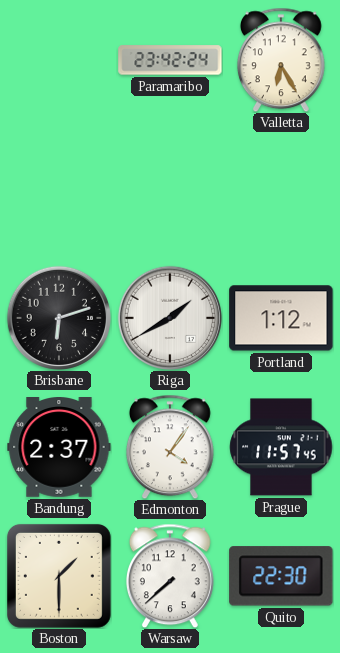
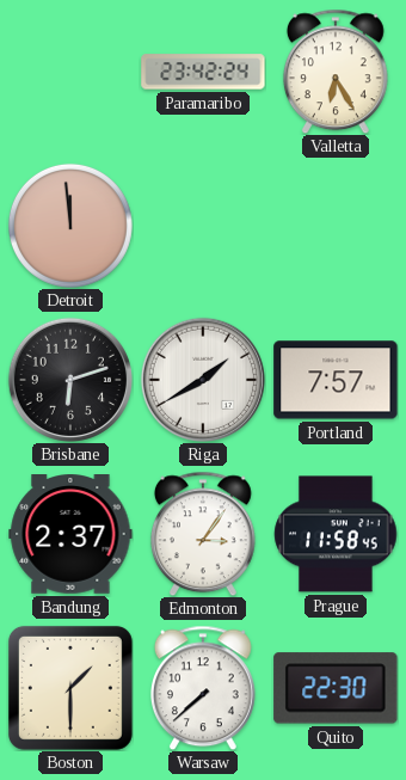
Detroit: none -> 11:59 (70, 226)
Portland: 1:12 -> 7:57 (336, 380)
Edmonton: 4:06 -> 3:06 (203, 534)
Prague: 11:57 -> 11:58 (336, 534)
